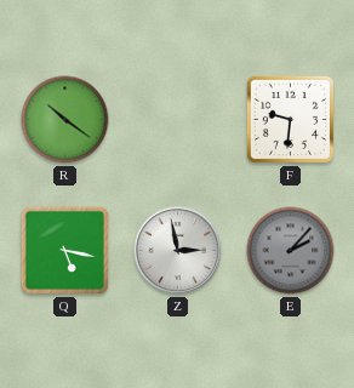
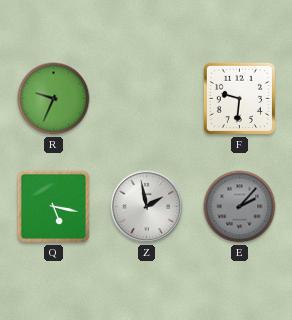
R: 10:21 -> 9:34 (54, 99)
Z: 2:58 -> 1:58 (147, 207)
